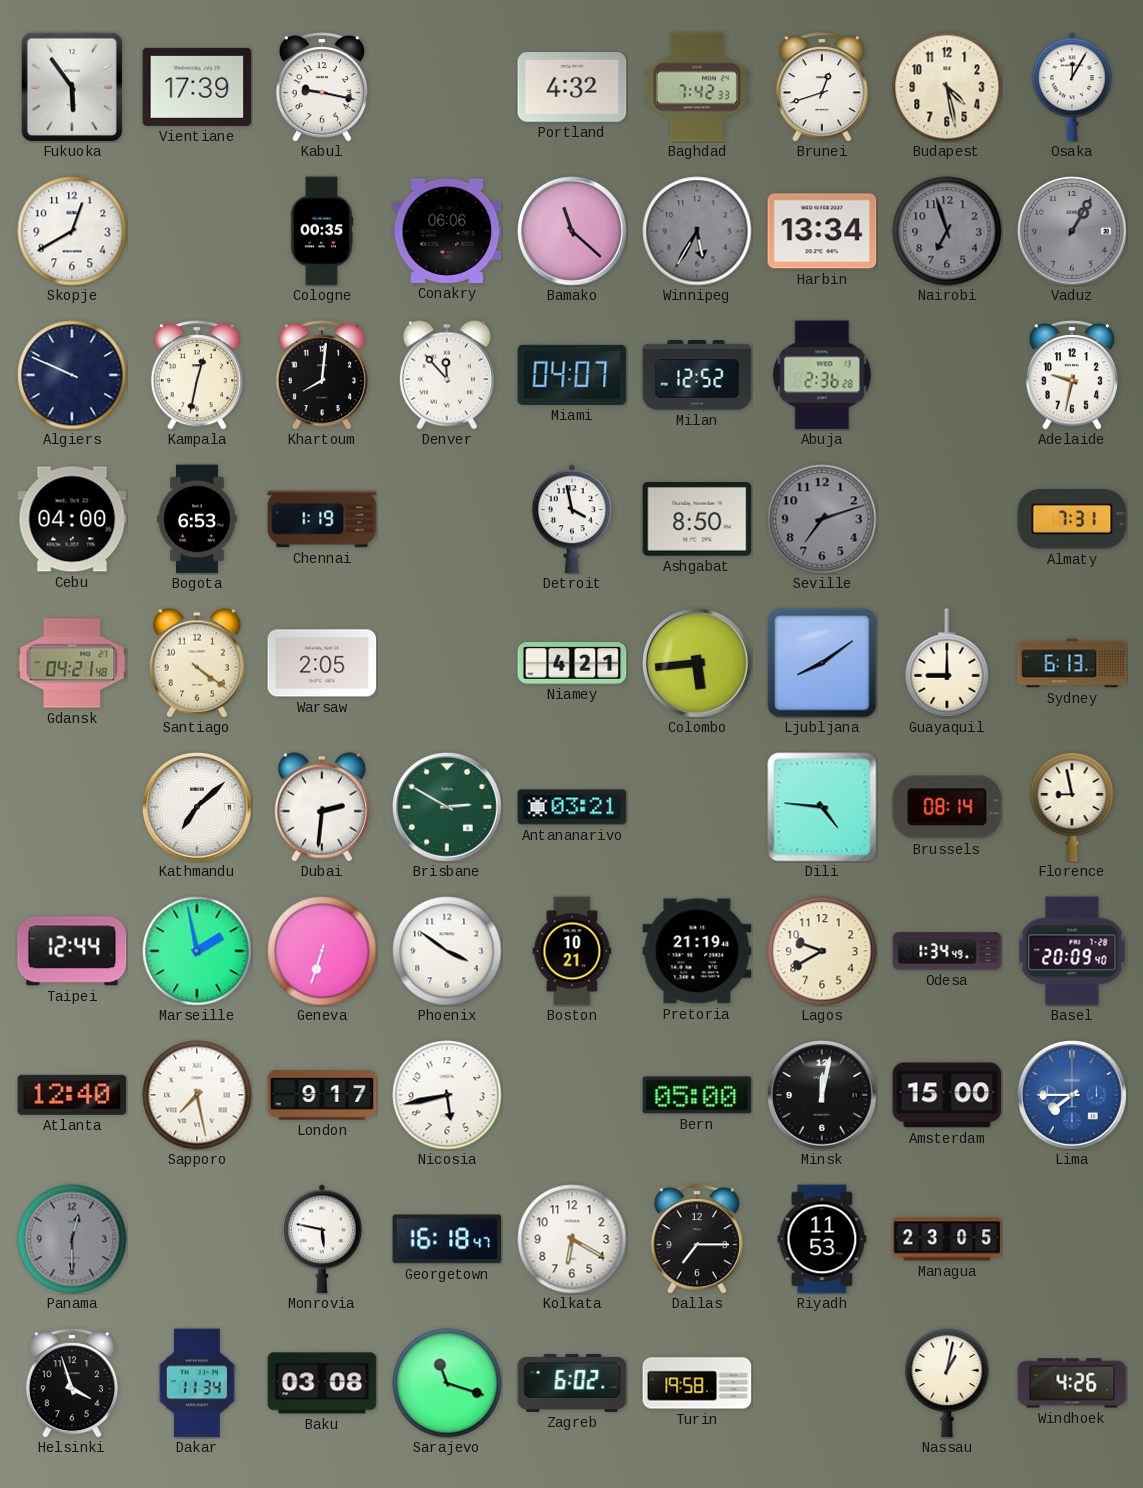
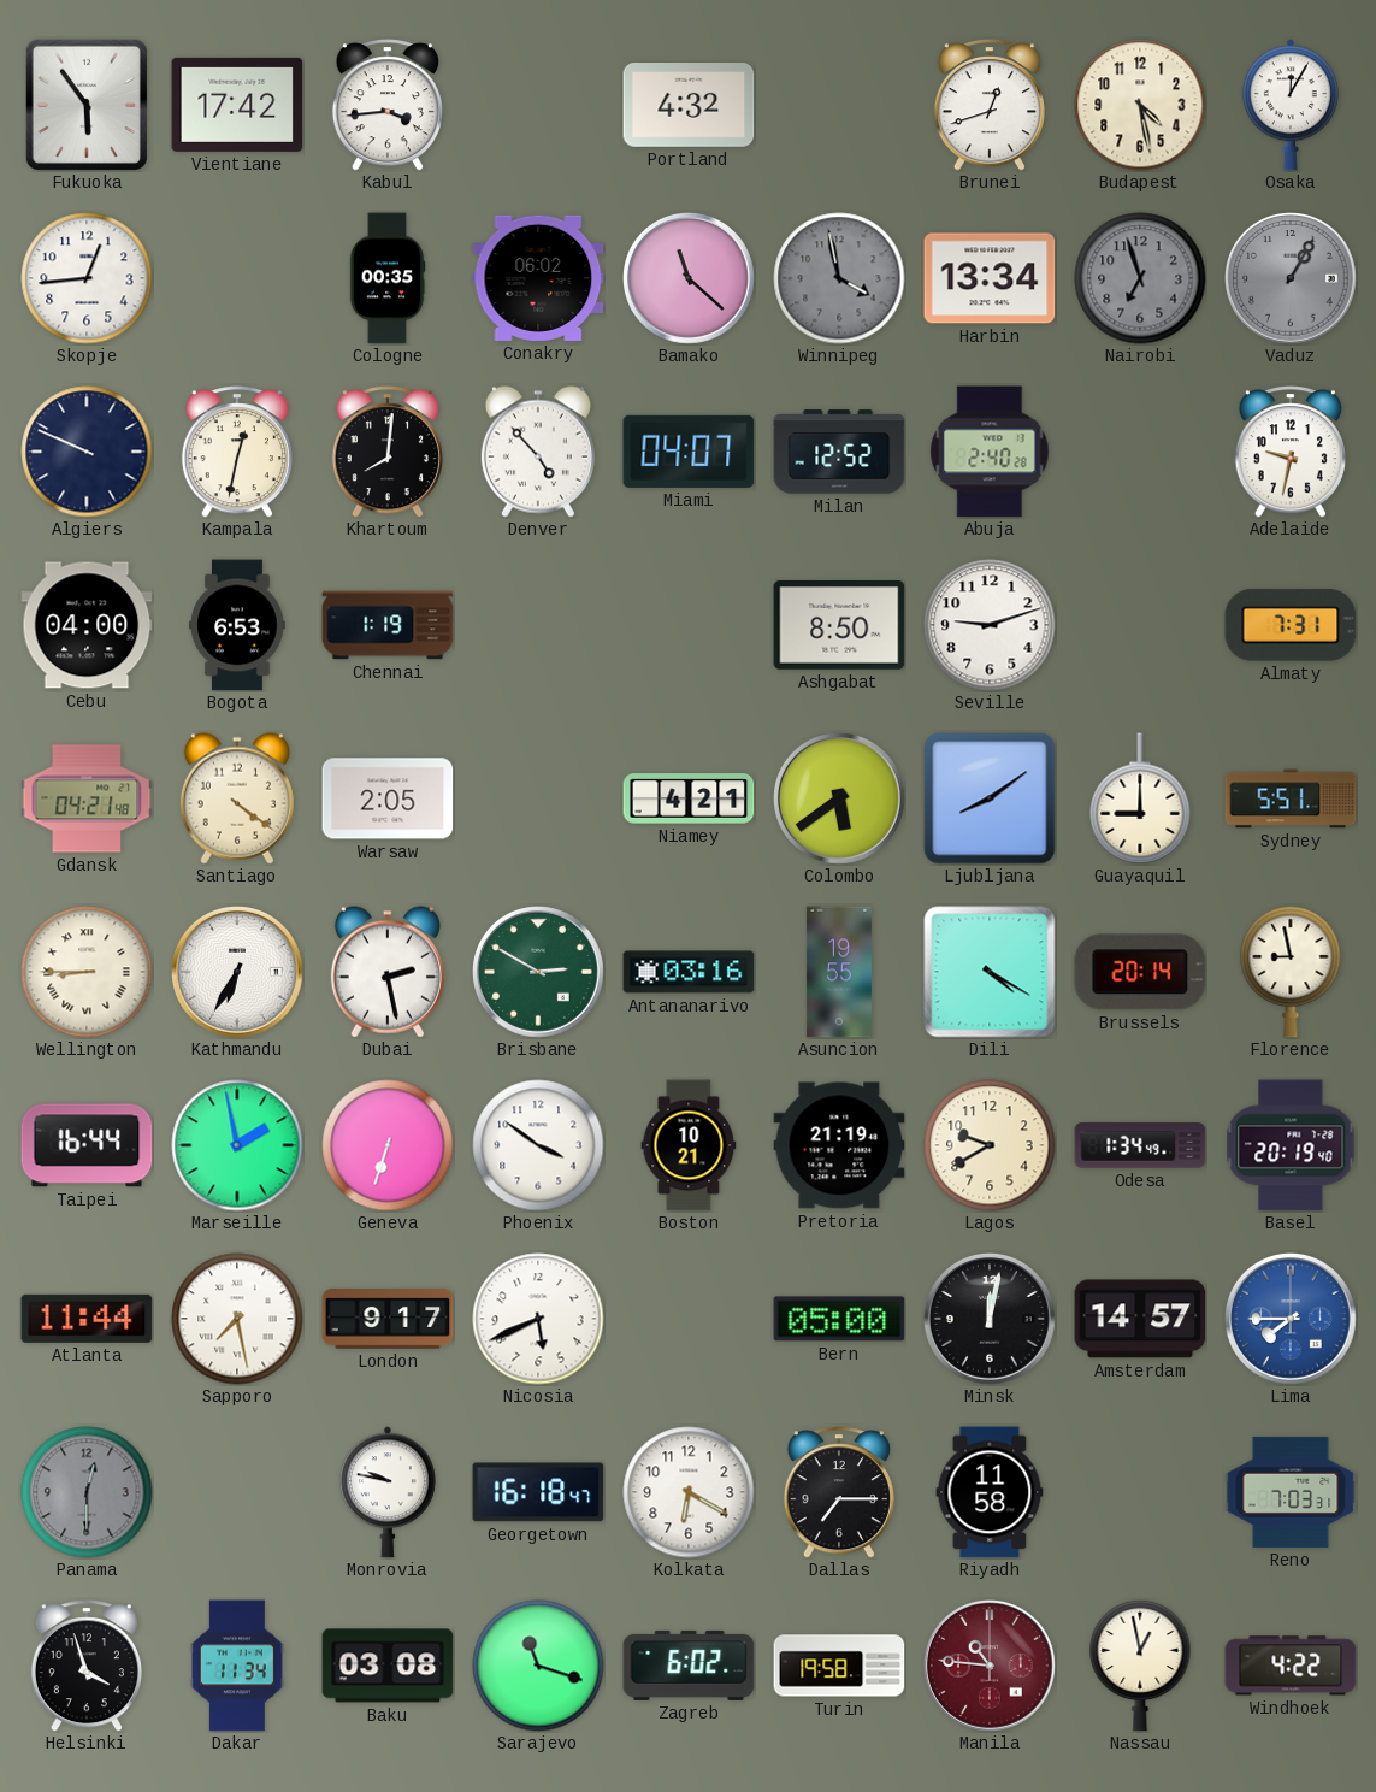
Vientiane: 17:39 -> 17:42 (237, 105)
Kabul: 9:17 -> 3:44 (388, 105)
Baghdad: 7:42 -> none (697, 87)
Skopje: 12:40 -> 12:44 (87, 278)
Conakry: 06:06 -> 06:02 (538, 278)
Winnipeg: 5:35 -> 3:58 (839, 278)
Denver: 11:53 -> 4:53 (538, 452)
Abuja: 2:36 -> 2:40 (990, 452)
Detroit: 3:58 -> none (572, 519)
Seville: 7:12 -> 9:12 (990, 625)
Seville dial: grey -> white (990, 625)
Colombo: 5:44 -> 5:39 (840, 800)
Sydney: 6:13 -> 5:51 (1291, 798)
Wellington: none -> 8:45 (87, 972)
Kathmandu: 7:08 -> 6:35 (238, 973)
Dubai: 2:31 -> 2:28 (388, 972)
Antananarivo: 03:21 -> 03:16 (689, 972)
Asuncion: none -> 19:55 (839, 972)
Dili: 4:46 -> 4:20 (990, 972)
Brussels: 08:14 -> 20:14 (1140, 972)
Taipei: 12:44 -> 16:44 (87, 1145)
Basel: 20:09 -> 20:19 (1291, 1145)
Atlanta: 12:40 -> 11:44 (87, 1319)
Nicosia: 5:43 -> 5:41 (538, 1319)
Amsterdam: 15:00 -> 14:57 (1140, 1319)
Monrovia: 5:47 -> 9:47 (388, 1492)
Riyadh: 11:53 -> 11:58 (990, 1492)
Managua: 23:05 -> none (947, 1239)
Reno: none -> 7:03 (1291, 1492)
Manila: none -> 10:46 (991, 1667)
Nassau: 1:02 -> 12:58 (1140, 1666)
Windhoek: 4:26 -> 4:22 (1291, 1666)
